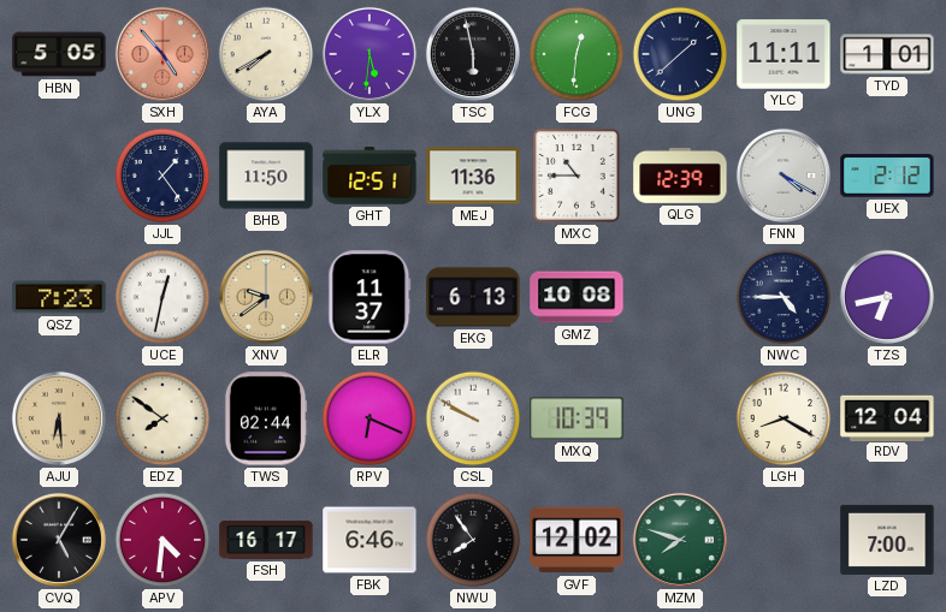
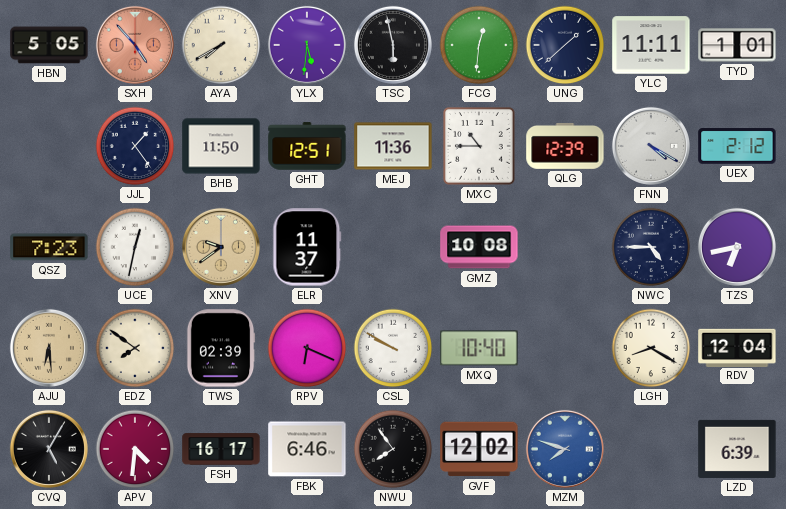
EKG: 6:13 -> none (473, 297)
TWS: 02:44 -> 02:39 (221, 348)
MXQ: 10:39 -> 10:40 (479, 348)
MZM dial: green -> blue (565, 449)
LZD: 7:00 -> 6:39 (737, 449)
